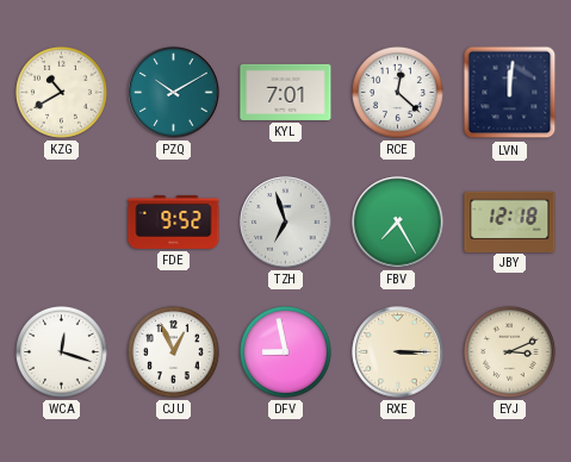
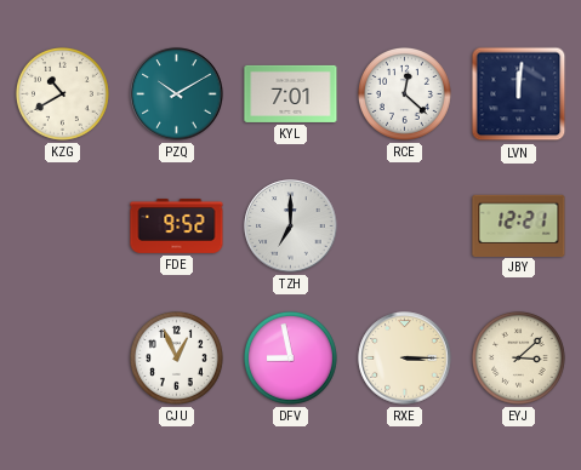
TZH: 6:57 -> 7:00 (291, 227)
FBV: 7:25 -> none (398, 223)
JBY: 12:18 -> 12:21 (519, 225)
WCA: 12:18 -> none (61, 351)
EYJ: 3:11 -> 3:08 (518, 357)
